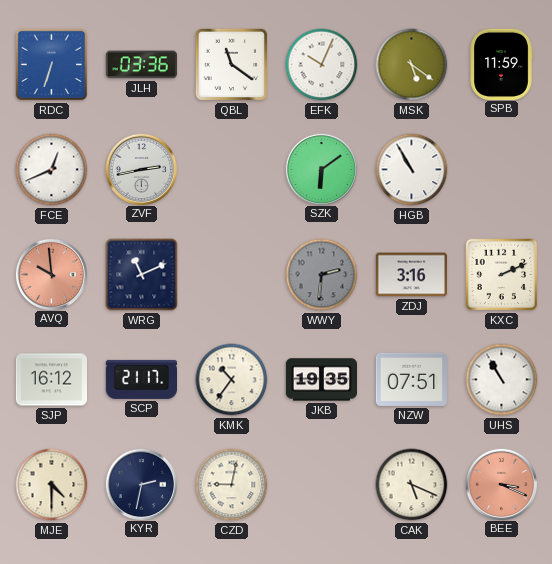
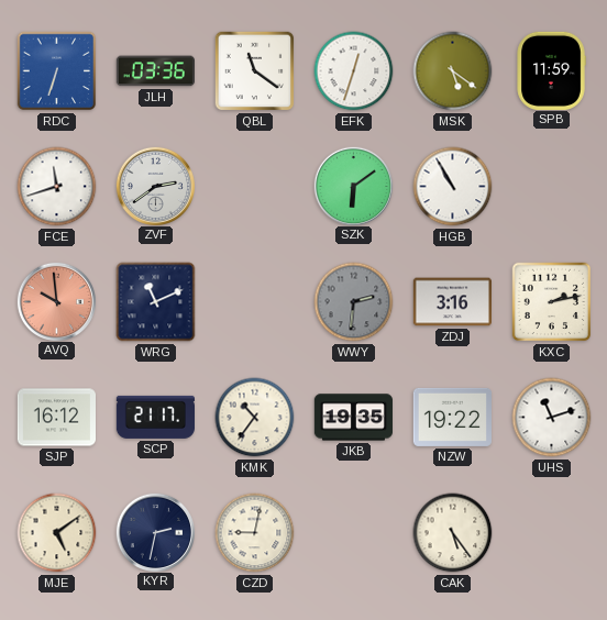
EFK: 10:04 -> 12:33 (354, 71)
FCE: 12:41 -> 11:42 (57, 187)
ZVF: 2:43 -> 2:39 (155, 186)
KXC: 2:11 -> 2:13 (552, 302)
NZW: 07:51 -> 19:22 (452, 417)
UHS: 10:55 -> 11:12 (552, 418)
MJE: 4:30 -> 5:09 (57, 533)
CAK: 5:19 -> 5:24 (453, 533)
BEE: 3:19 -> none (501, 484)
